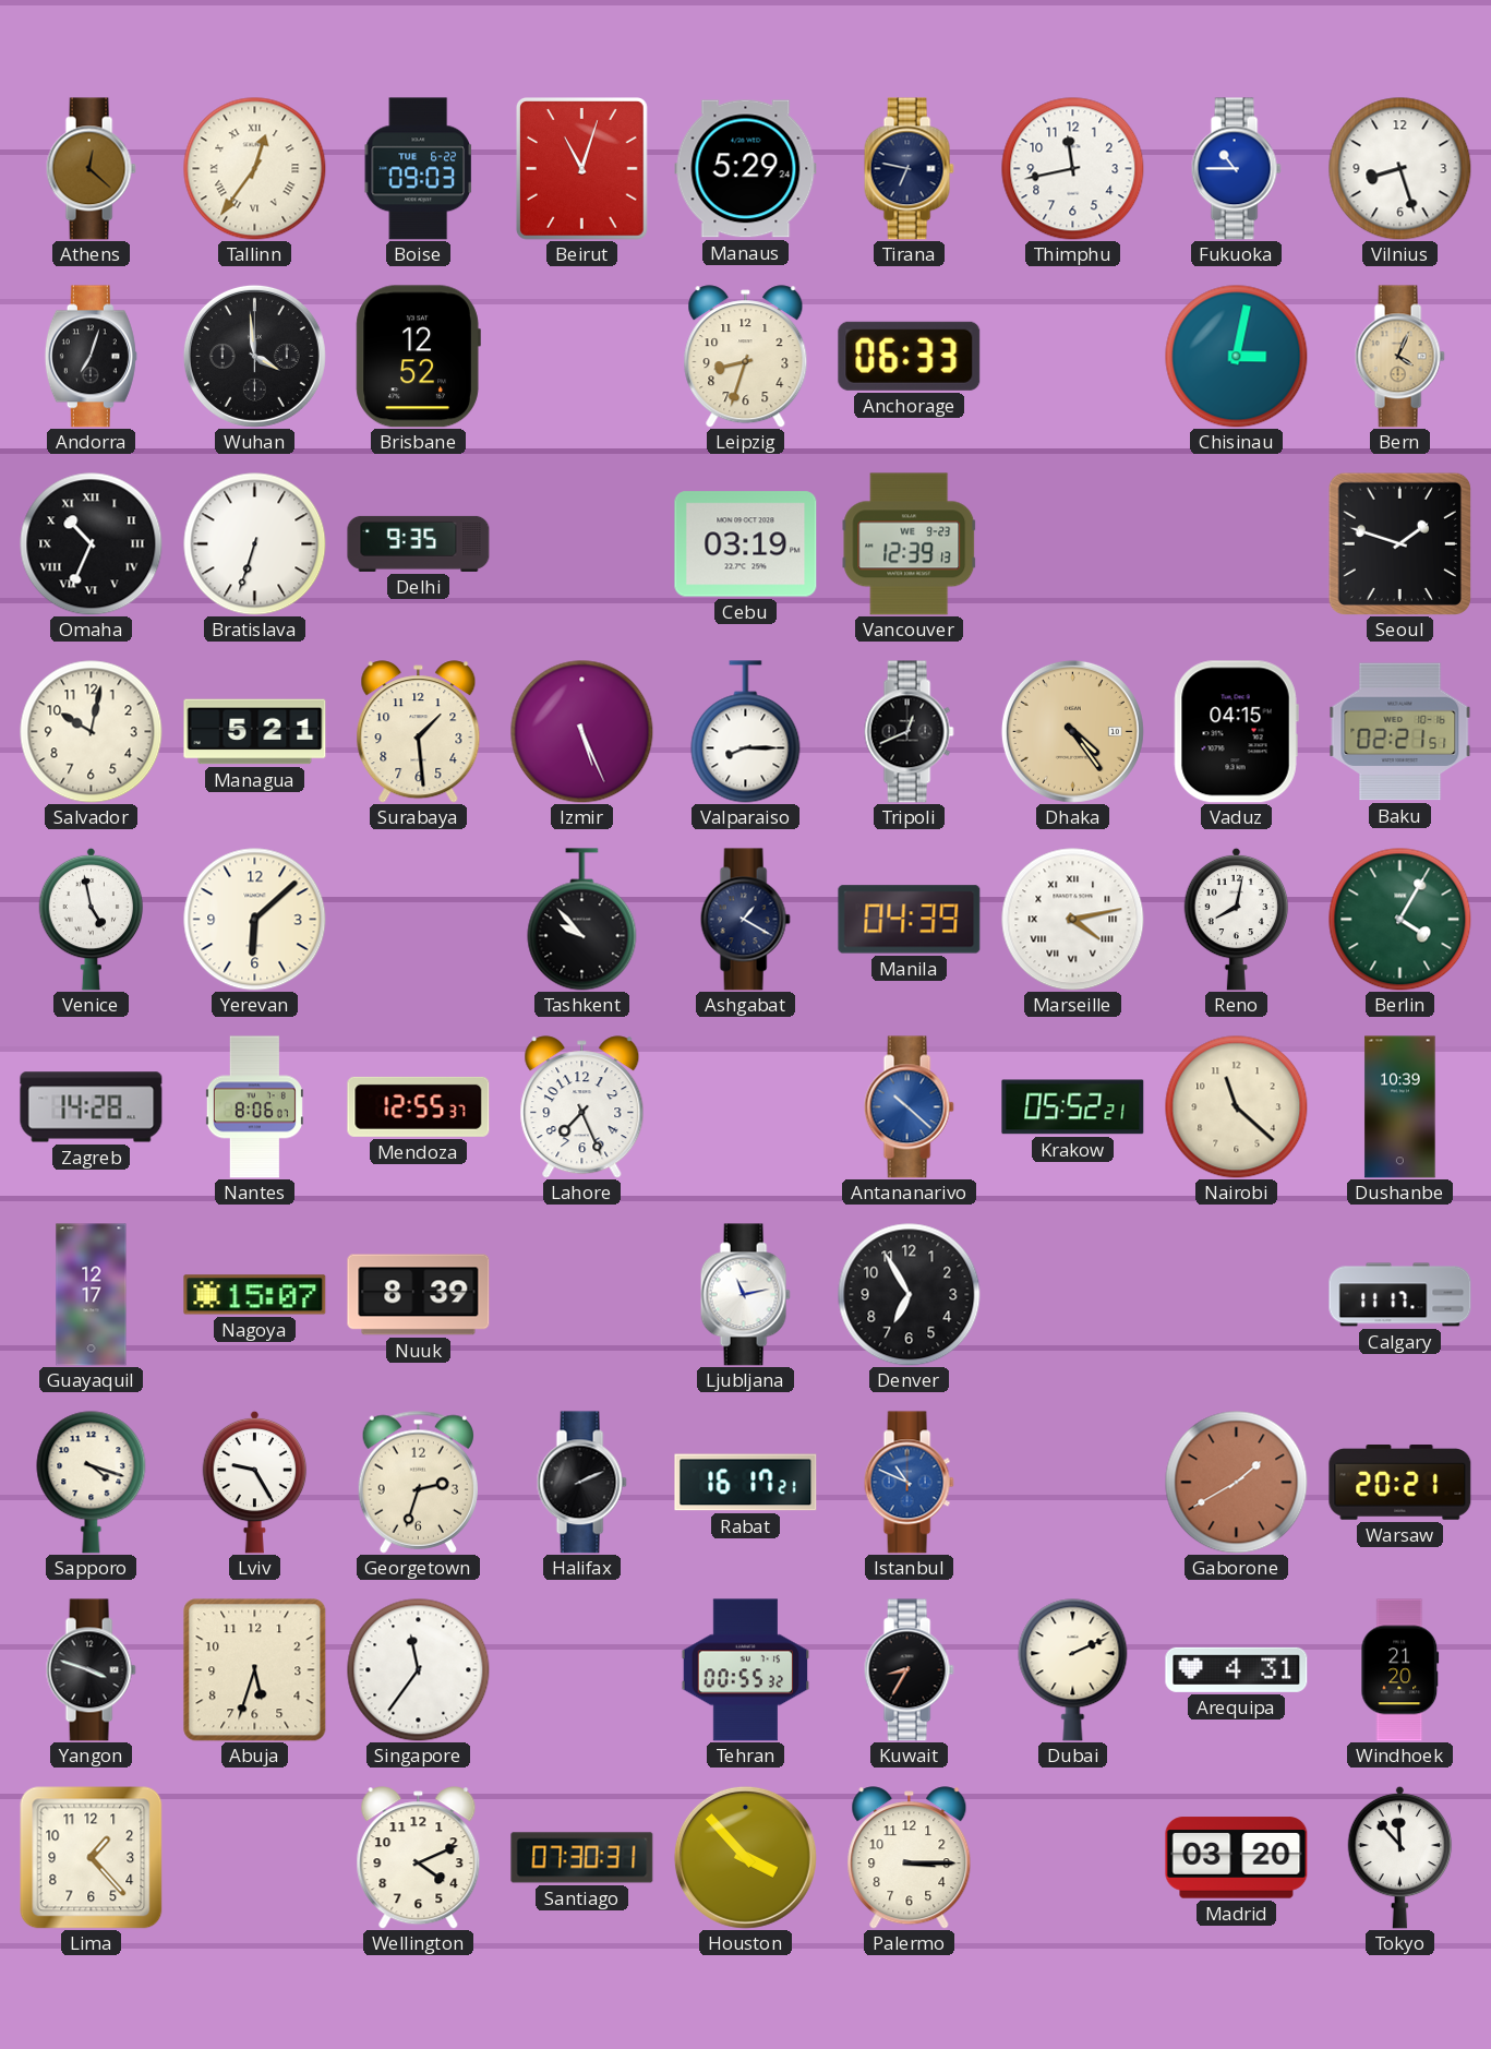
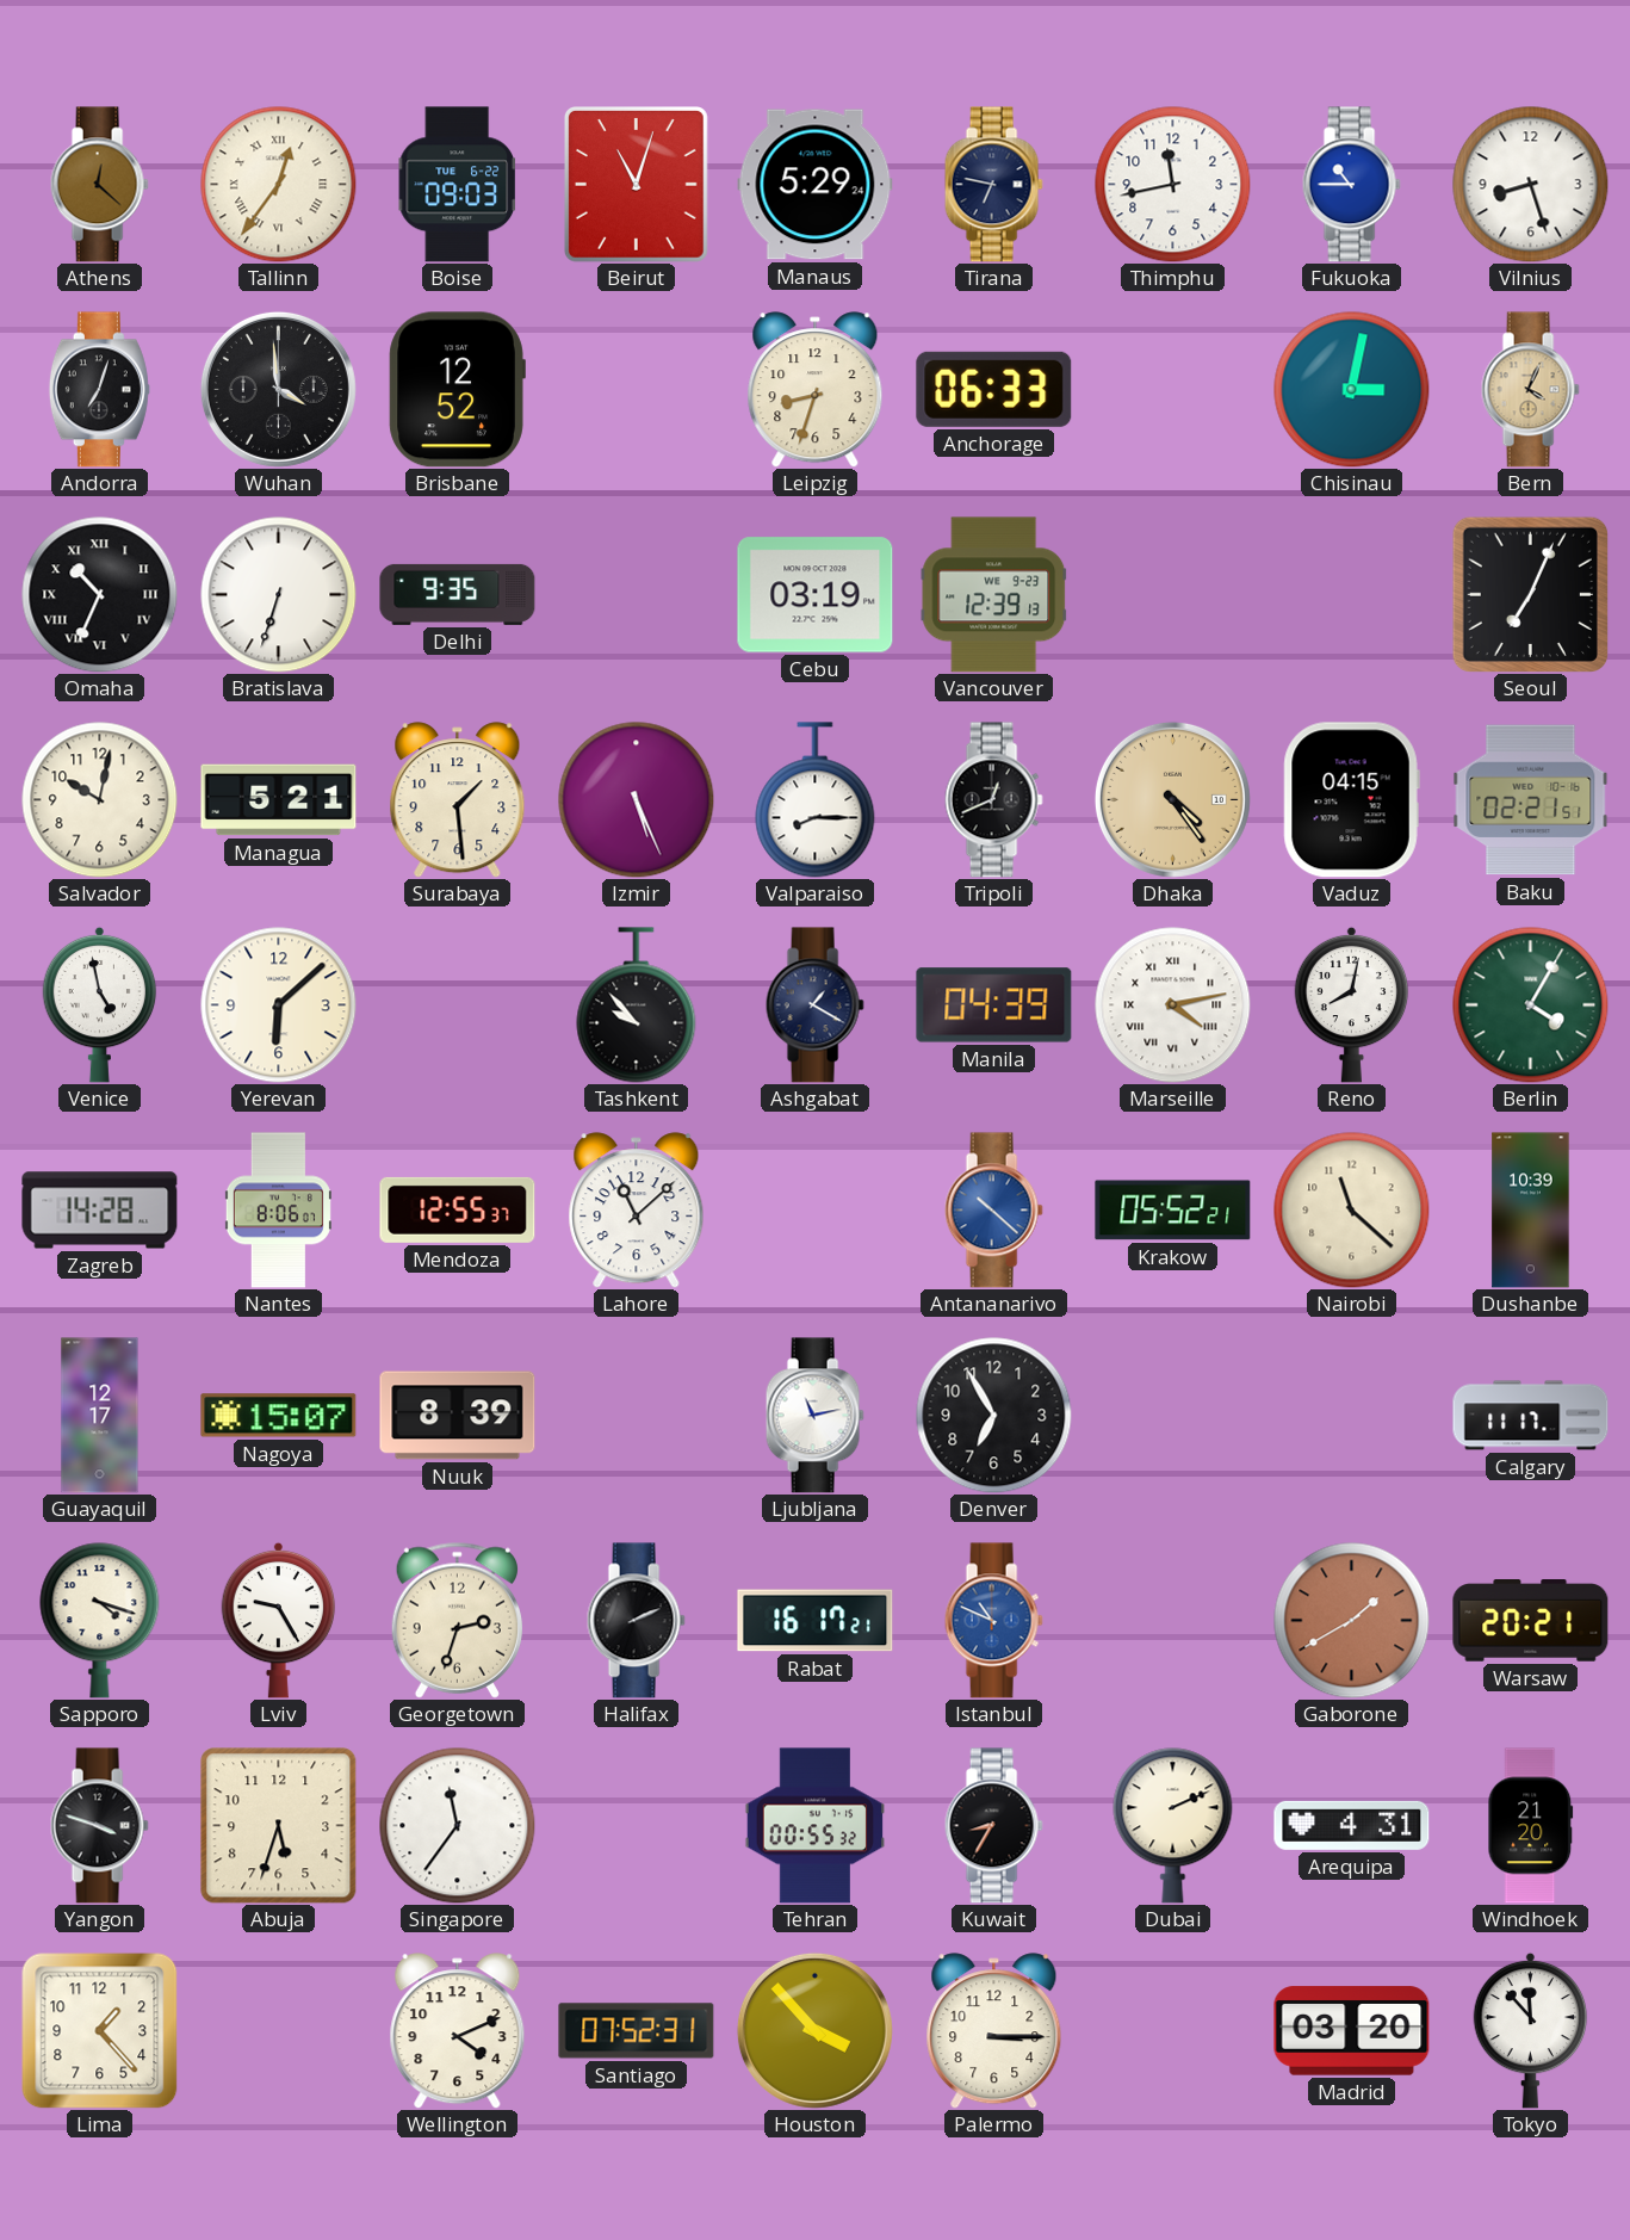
Seoul: 1:48 -> 7:04 (1530, 594)
Lahore: 7:26 -> 11:08 (637, 1211)
Santiago: 07:30 -> 07:52 (637, 2031)
